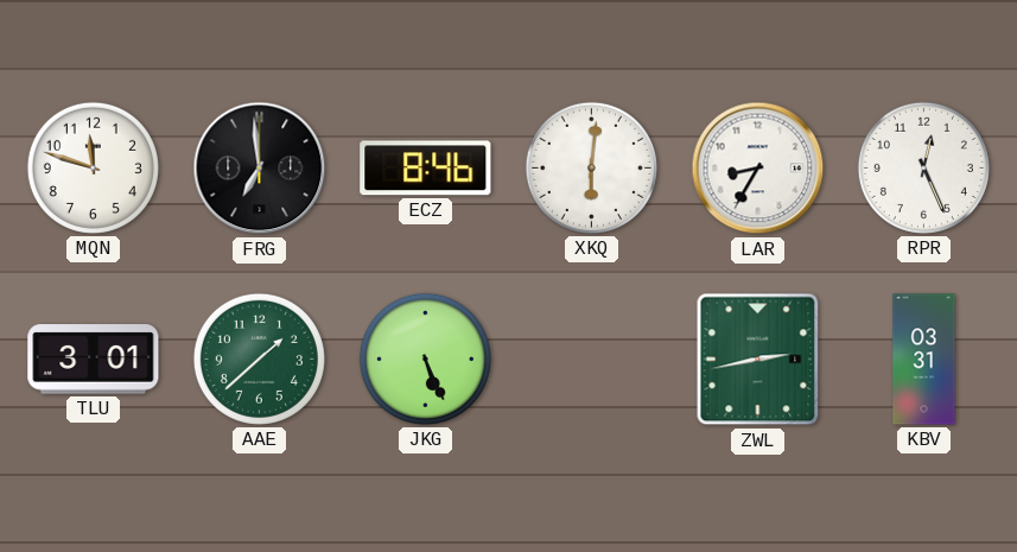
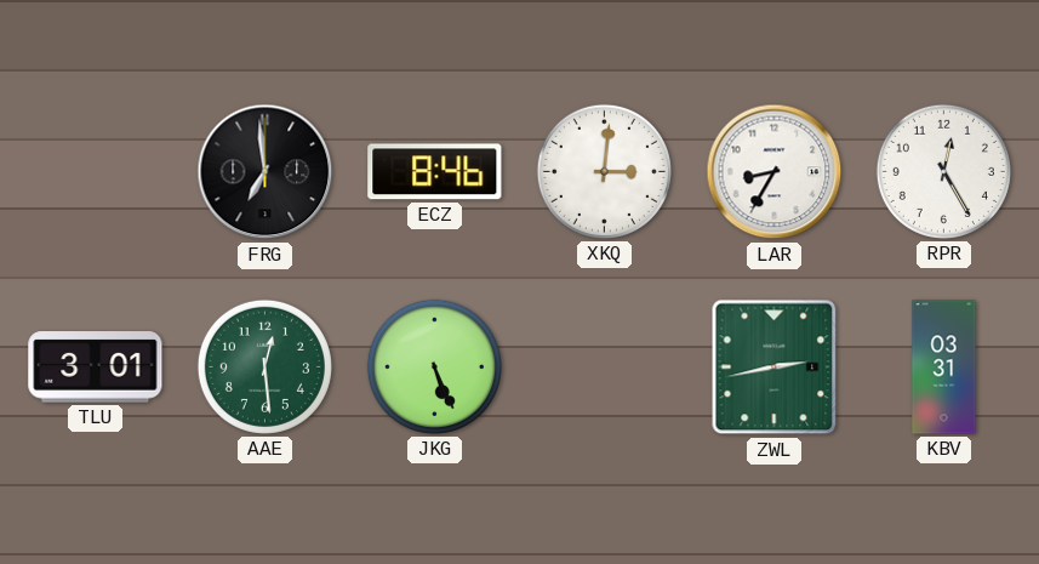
MQN: 11:48 -> none (93, 167)
XKQ: 6:01 -> 3:01 (604, 171)
RPR: 12:26 -> 12:25 (943, 171)
AAE: 1:38 -> 12:29 (264, 366)
